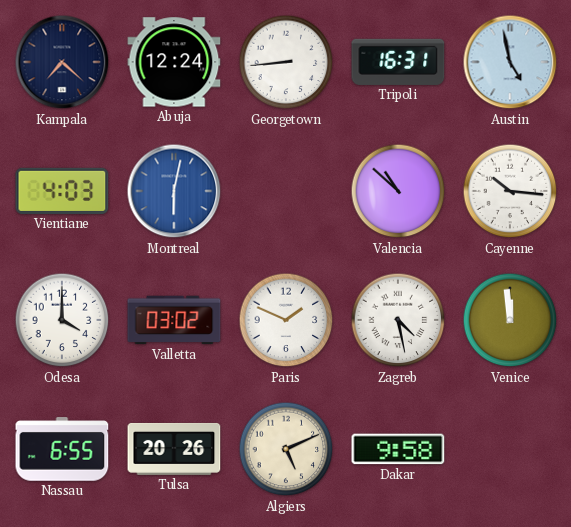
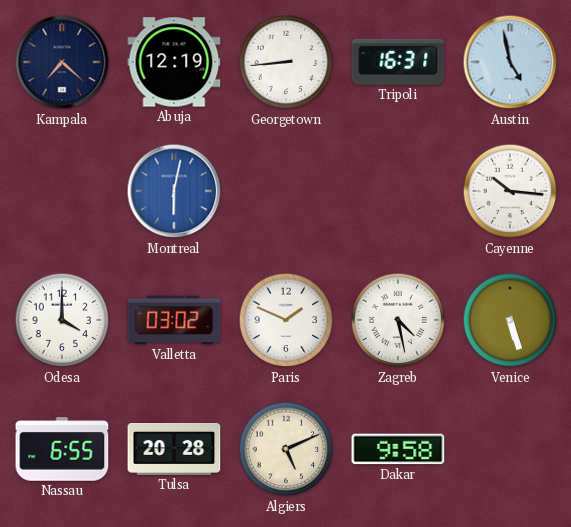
Abuja: 12:24 -> 12:19 (174, 62)
Vientiane: 4:03 -> none (62, 191)
Valencia: 10:52 -> none (398, 191)
Venice: 11:59 -> 5:27 (510, 320)
Tulsa: 20:26 -> 20:28 (174, 449)
